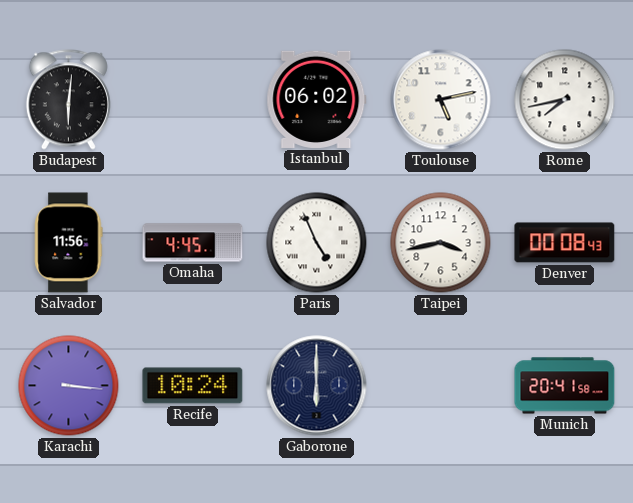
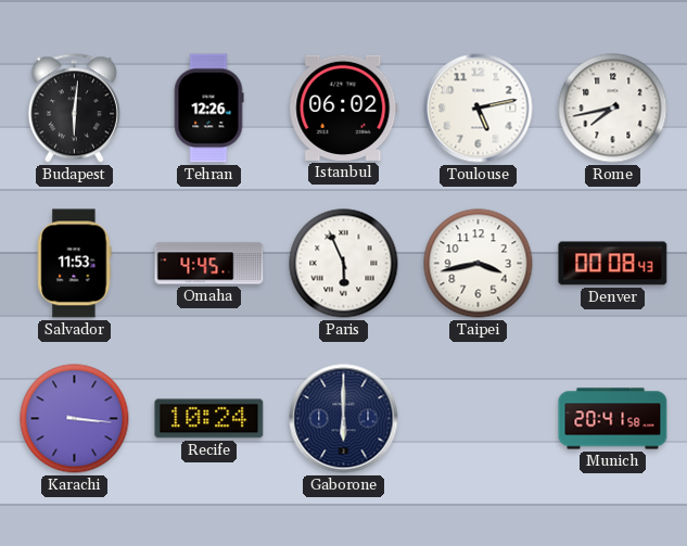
Tehran: none -> 12:26 (208, 109)
Salvador: 11:56 -> 11:53 (75, 264)
Paris: 4:56 -> 5:56 (344, 264)
